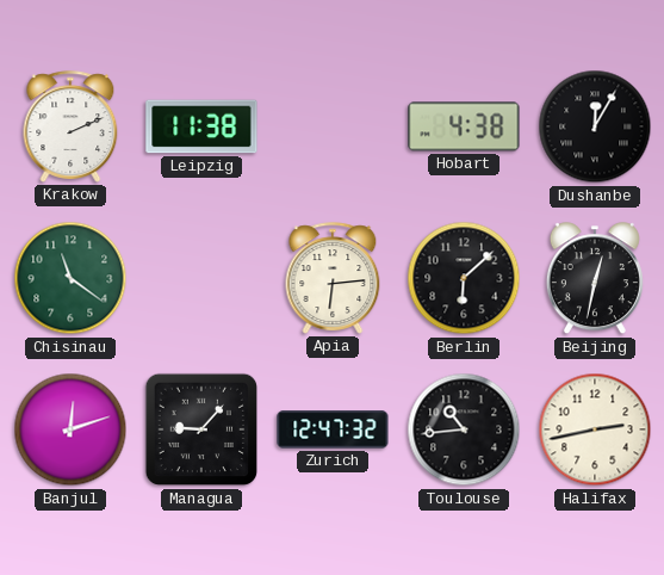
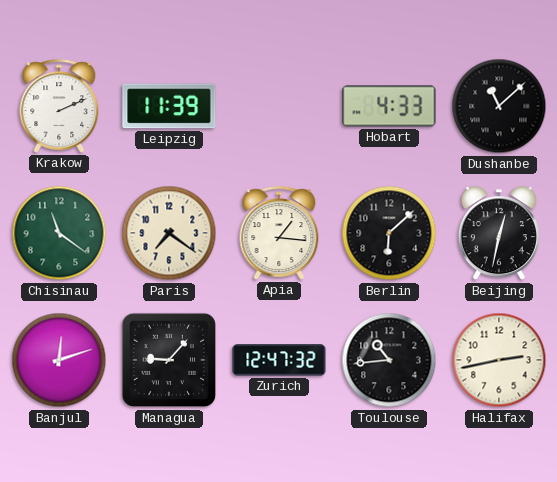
Leipzig: 11:38 -> 11:39 (169, 106)
Hobart: 4:38 -> 4:33 (389, 106)
Dushanbe: 12:05 -> 11:08 (499, 106)
Paris: none -> 7:21 (169, 233)
Apia: 6:14 -> 1:16 (279, 233)
